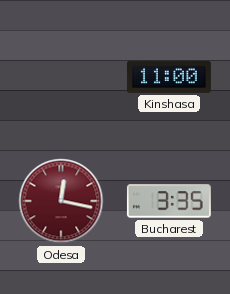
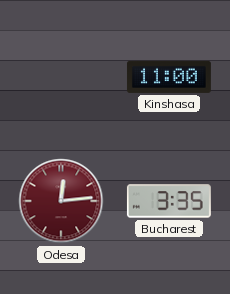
Odesa: 12:17 -> 12:14 (61, 201)
